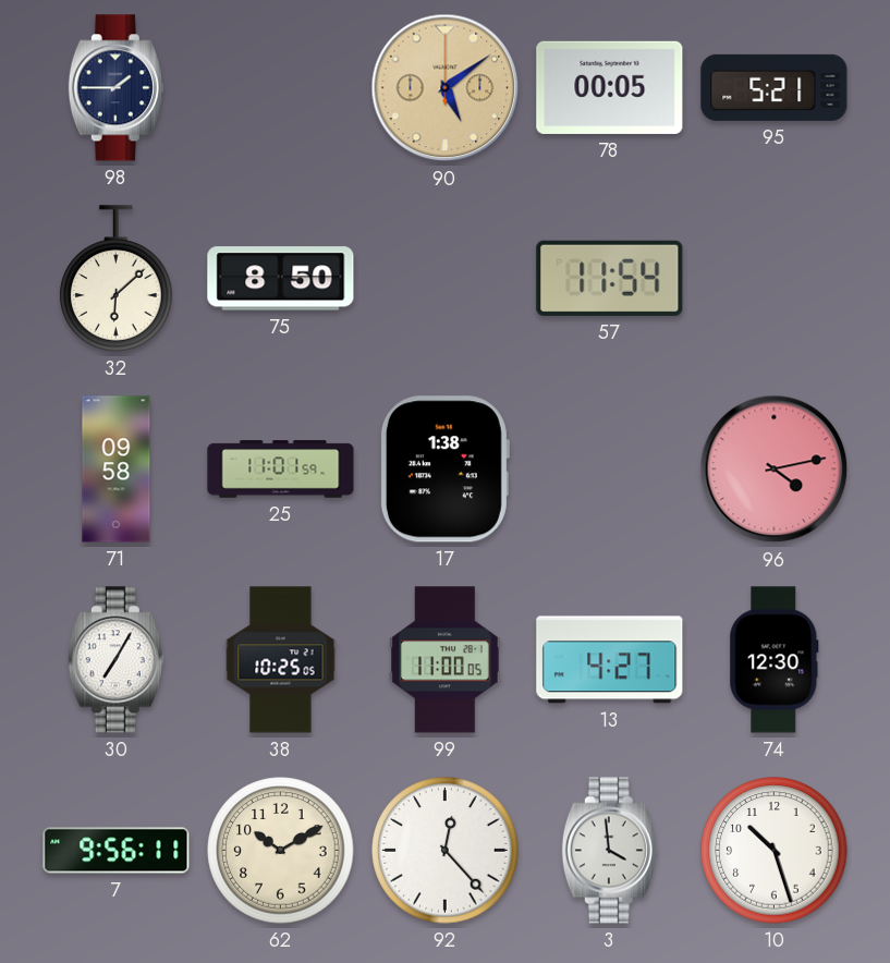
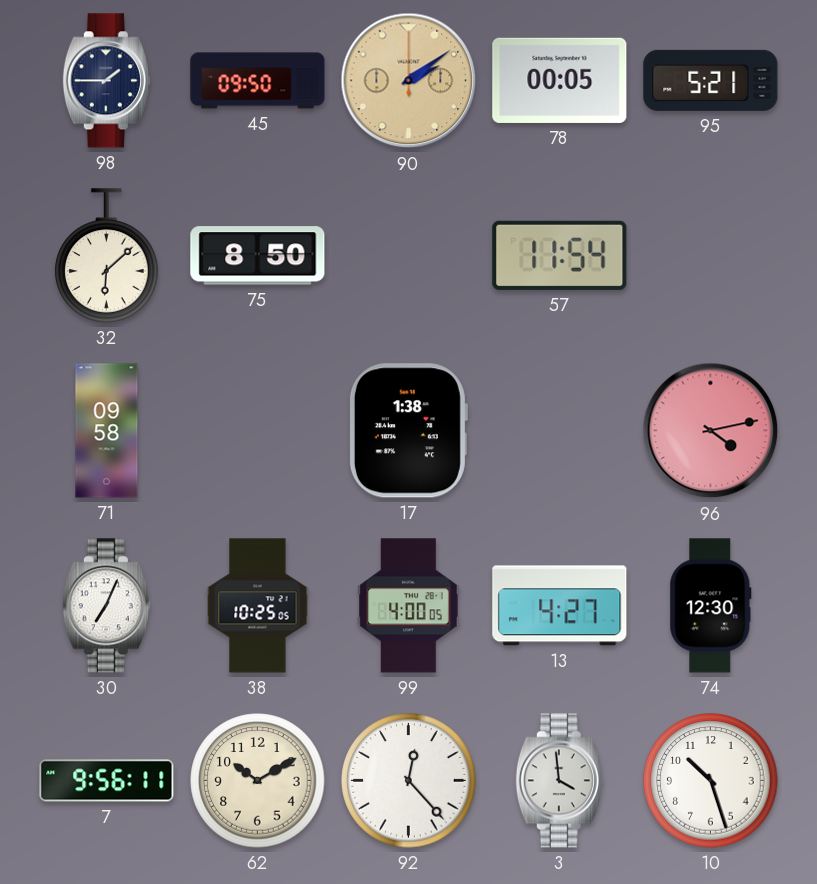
45: none -> 09:50 (258, 81)
90: 5:09 -> 2:09 (409, 81)
25: 11:01 -> none (281, 470)
30: 7:05 -> 7:04 (106, 606)
99: 11:00 -> 4:00 (409, 606)
